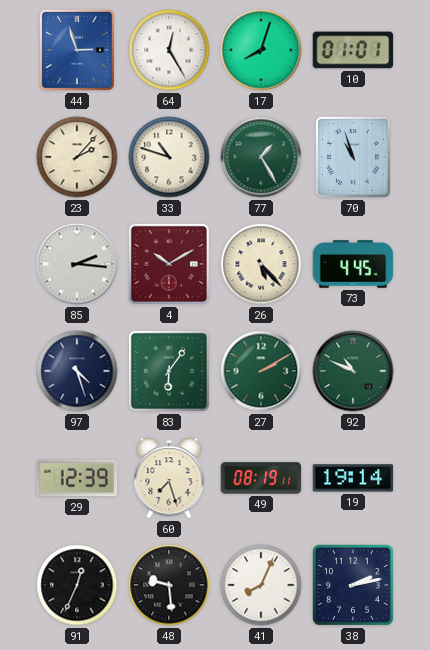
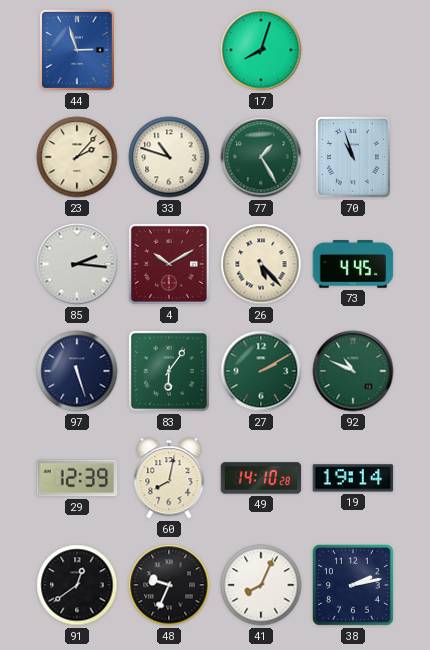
64: 12:25 -> none (169, 50)
10: 01:01 -> none (353, 50)
97: 4:27 -> 5:27 (77, 371)
60: 7:27 -> 8:02 (169, 478)
49: 08:19 -> 14:10 (261, 478)
91: 12:34 -> 12:39 (77, 585)
48: 9:29 -> 9:34 (169, 585)
